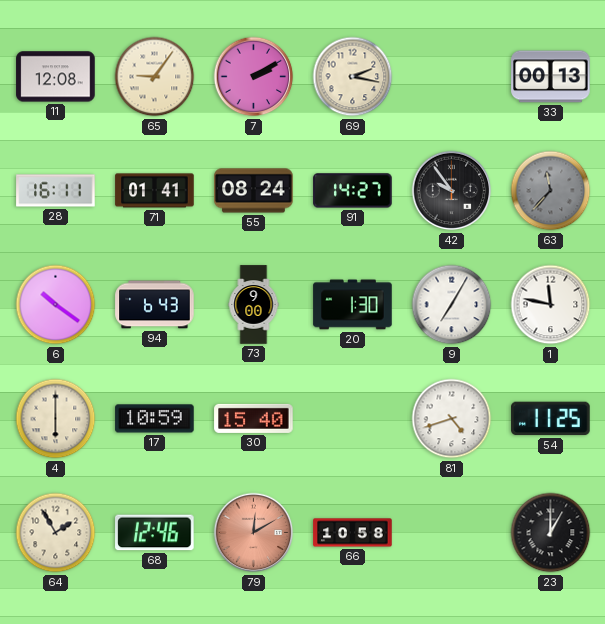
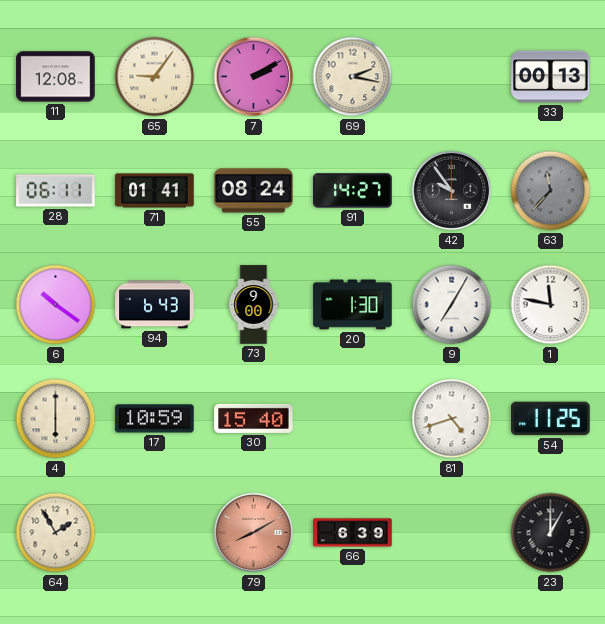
28: 16:11 -> 06:11 (56, 191)
68: 12:46 -> none (155, 533)
79: 12:10 -> 8:10 (254, 533)
66: 10:58 -> 6:39 (353, 533)
